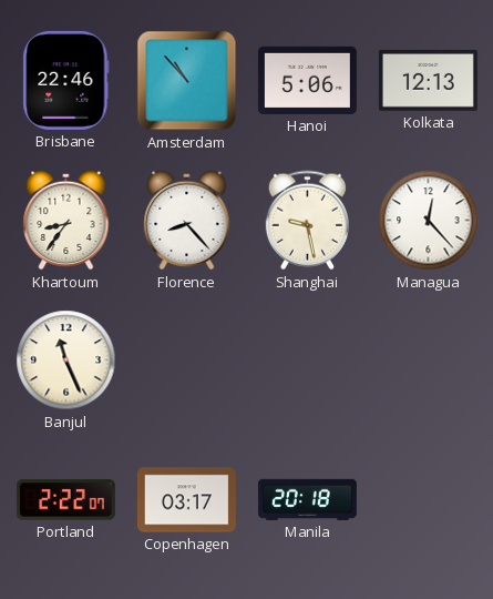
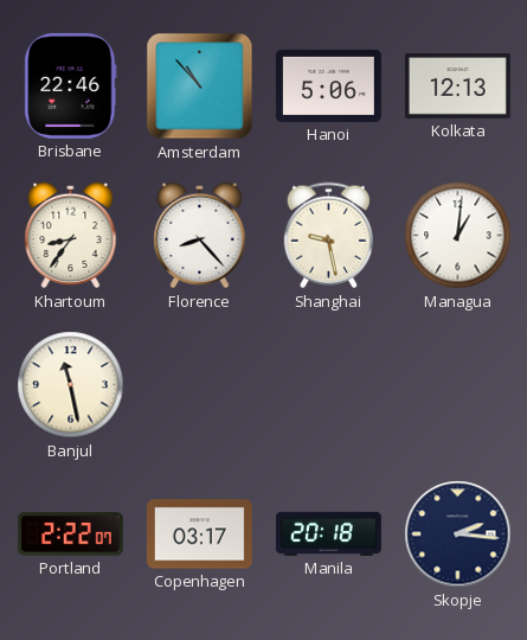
Managua: 12:23 -> 1:01 (458, 236)
Banjul: 11:26 -> 11:28 (71, 385)
Skopje: none -> 2:16 (458, 535)
